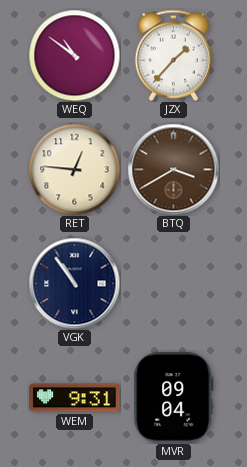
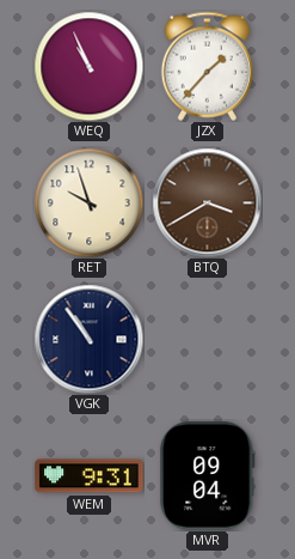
WEQ: 10:51 -> 10:56 (88, 66)
RET: 12:46 -> 9:57 (88, 202)
